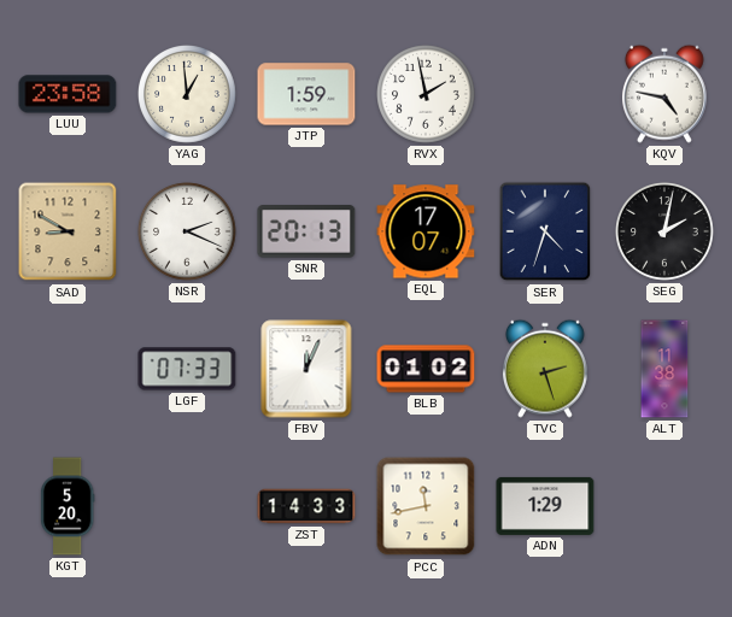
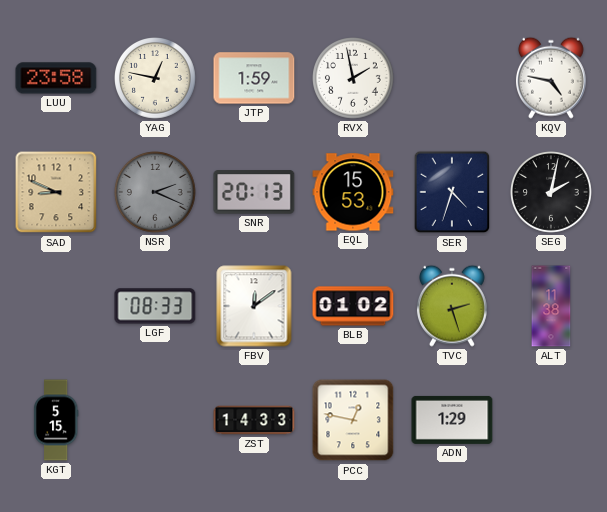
YAG: 12:59 -> 12:47 (156, 79)
SAD: 8:50 -> 8:49 (56, 192)
NSR dial: white -> grey (156, 193)
EQL: 17:07 -> 15:53 (353, 192)
LGF: 07:33 -> 08:33 (155, 306)
FBV: 12:04 -> 12:09 (254, 306)
KGT: 5:20 -> 5:15 (56, 420)
PCC: 11:43 -> 12:47 (353, 420)
